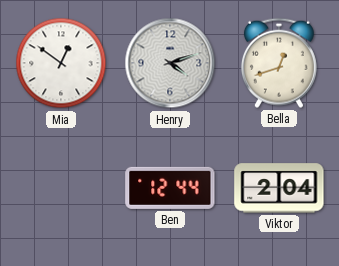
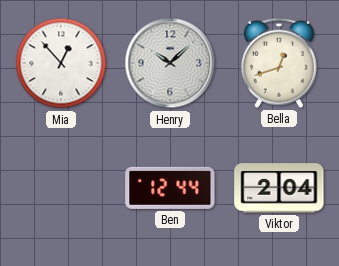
Mia: 12:51 -> 12:53 (61, 63)
Henry: 4:12 -> 10:08 (170, 63)
